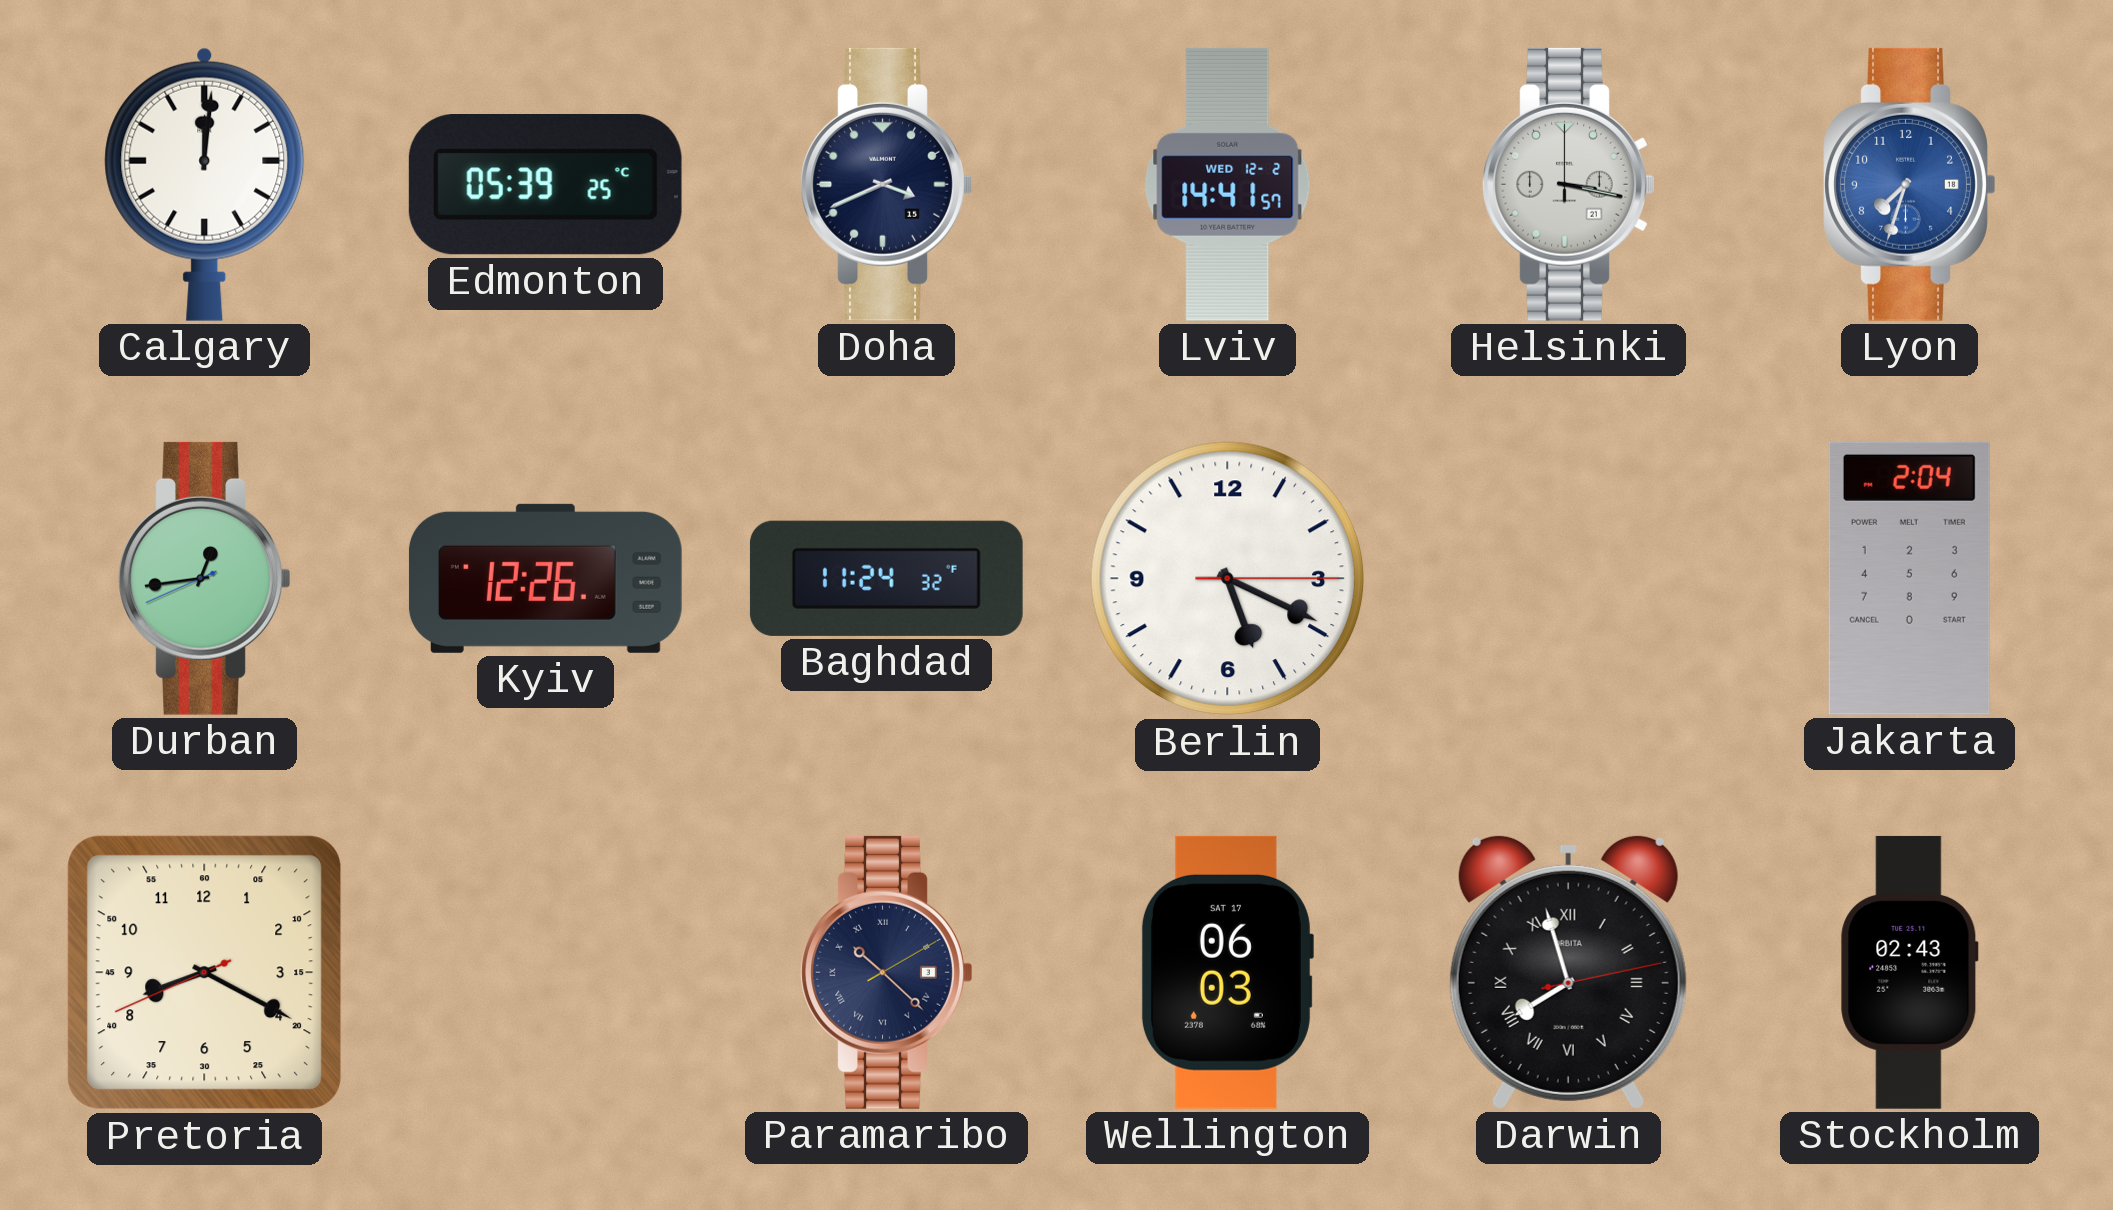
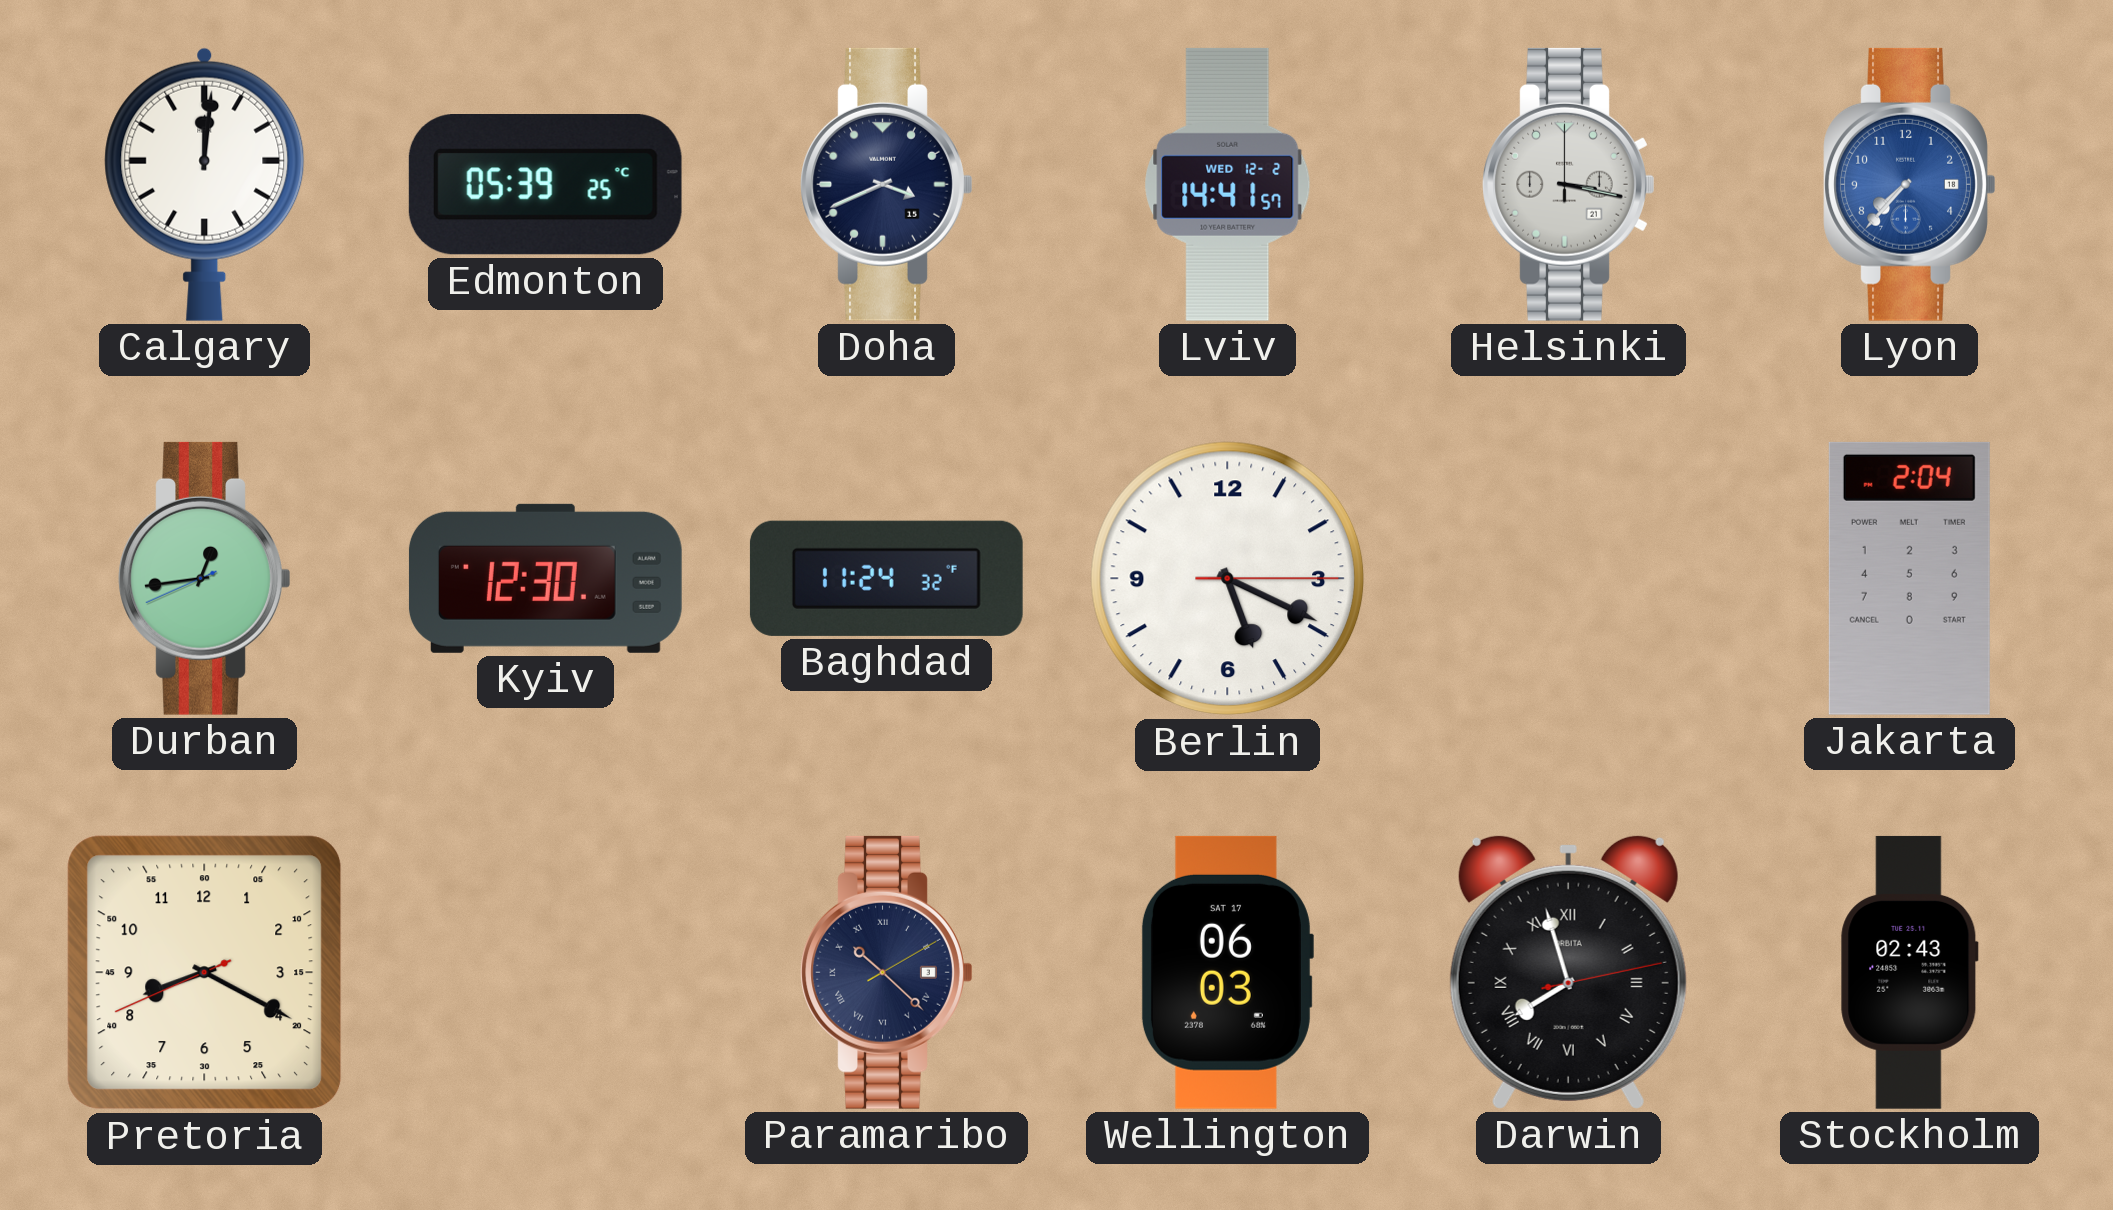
Lyon: 7:33 -> 7:37 (1910, 184)
Kyiv: 12:26 -> 12:30 (545, 578)
